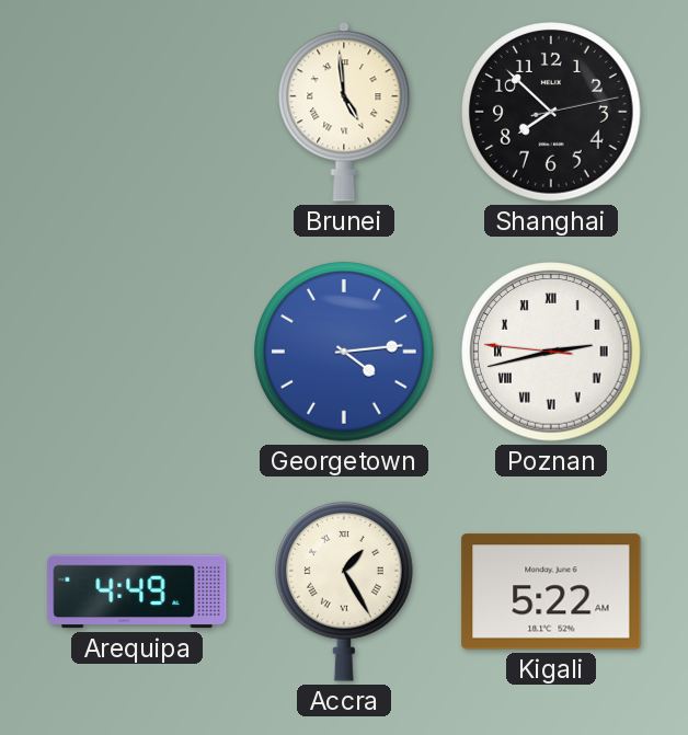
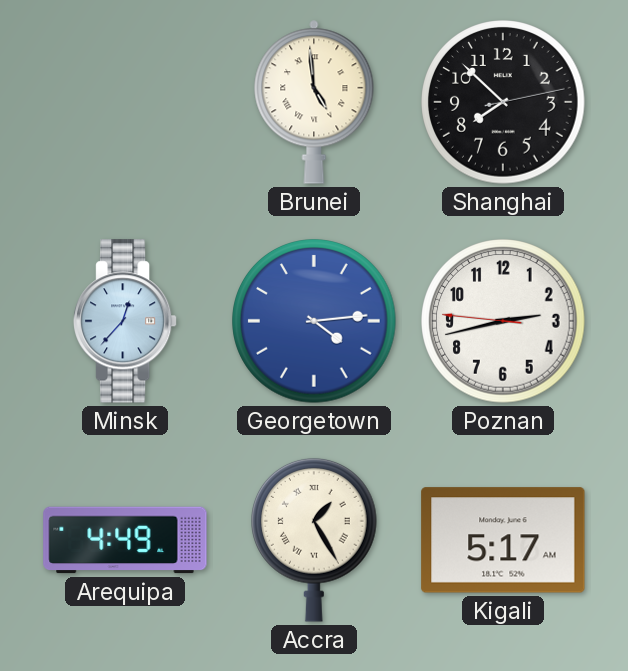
Minsk: none -> 12:37 (126, 321)
Poznan numerals: Roman -> Arabic (503, 321)
Kigali: 5:22 -> 5:17 (503, 540)
